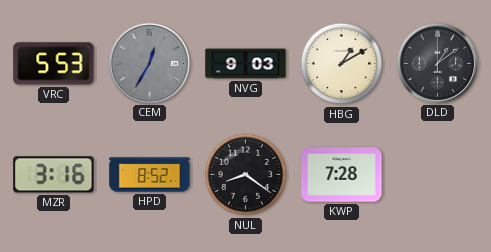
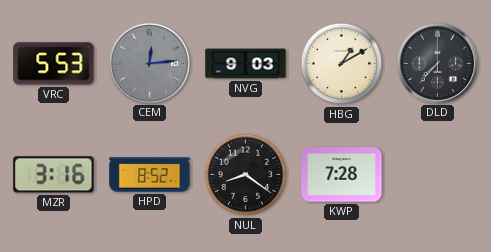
CEM: 12:35 -> 12:14 (149, 63)
DLD: 1:09 -> 7:37 (437, 63)
